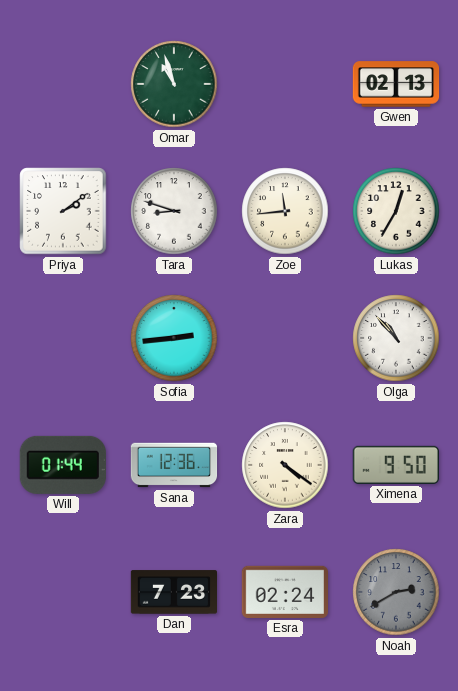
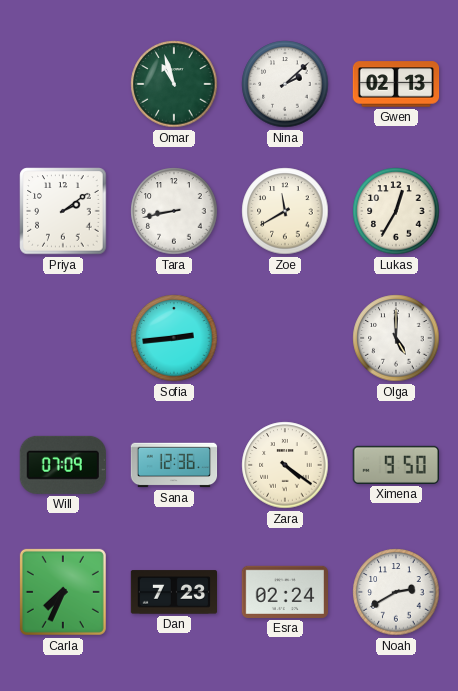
Nina: none -> 2:08 (285, 84)
Tara: 8:48 -> 8:43 (174, 211)
Zoe: 11:44 -> 11:40 (285, 211)
Olga: 10:53 -> 5:00 (396, 338)
Will: 01:44 -> 07:09 (63, 465)
Carla: none -> 7:34 (63, 592)
Noah dial: grey -> white (396, 592)
